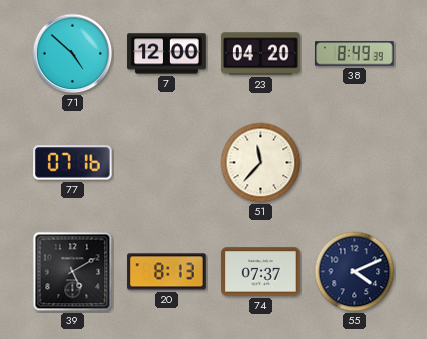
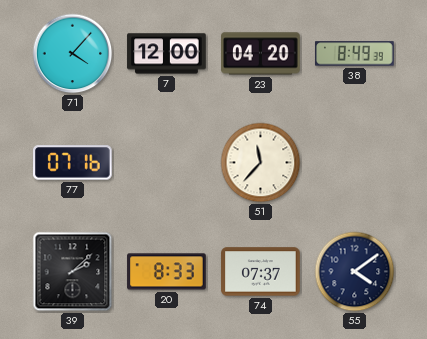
71: 4:52 -> 4:07 (73, 54)
39: 5:10 -> 2:08 (73, 272)
20: 8:13 -> 8:33 (167, 272)
55: 4:11 -> 4:09 (355, 272)
